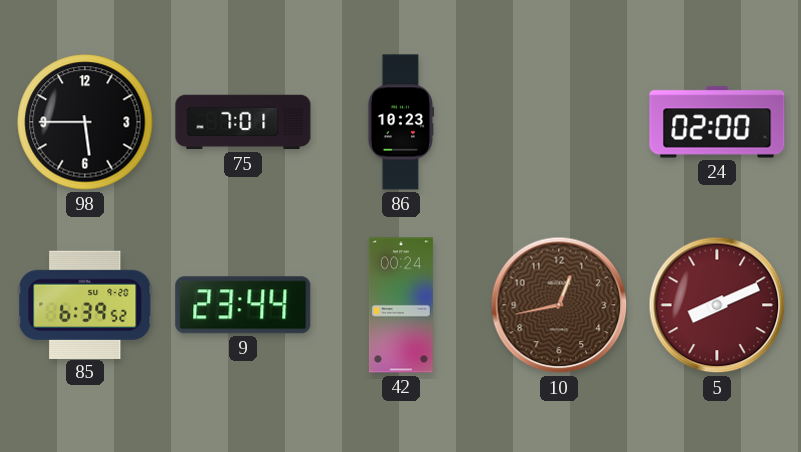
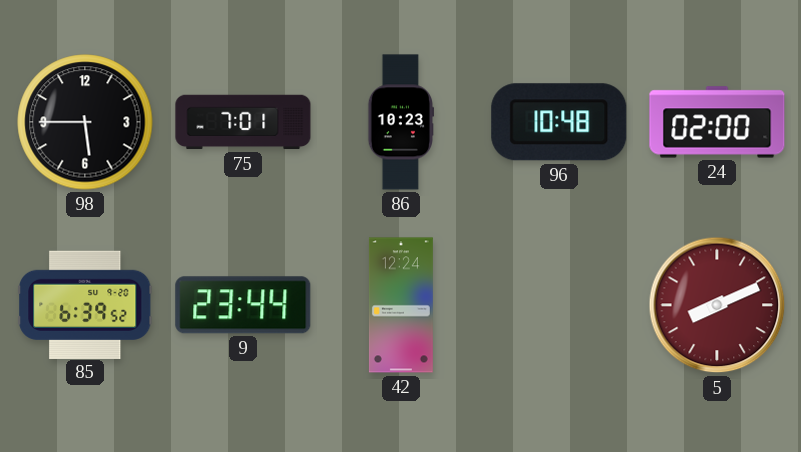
96: none -> 10:48 (559, 122)
42: 00:24 -> 12:24 (401, 305)
10: 12:43 -> none (559, 305)
